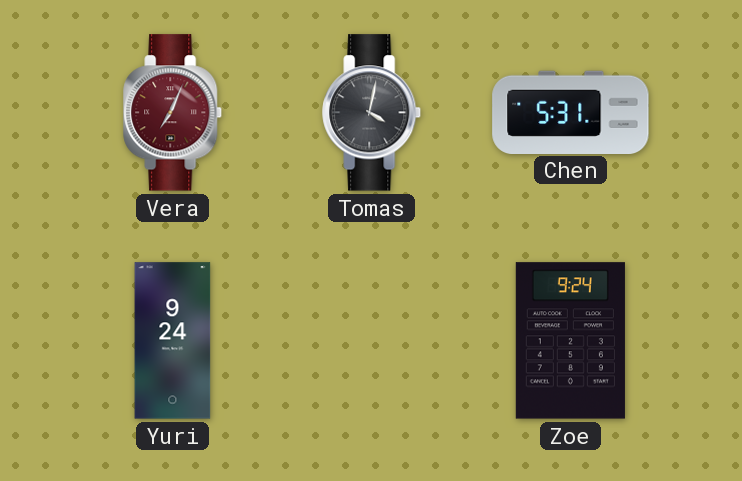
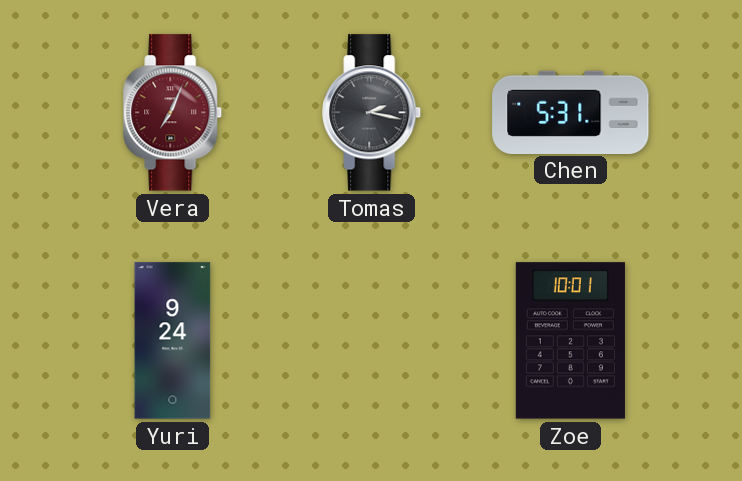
Tomas: 4:02 -> 2:17 (372, 113)
Zoe: 9:24 -> 10:01 (570, 341)
